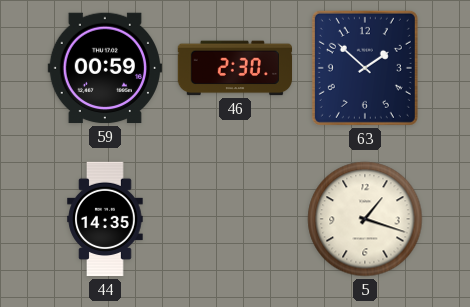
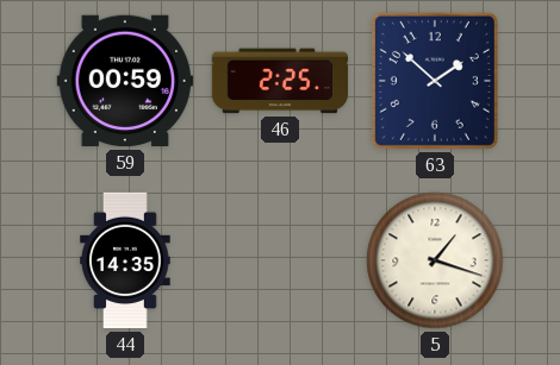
46: 2:30 -> 2:25 (279, 81)
